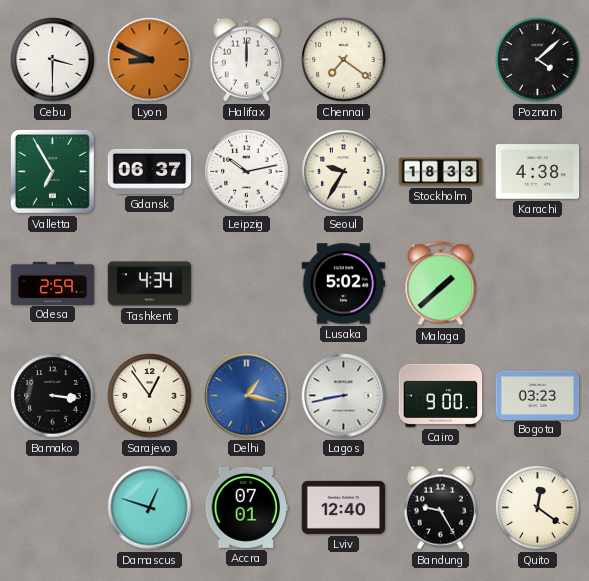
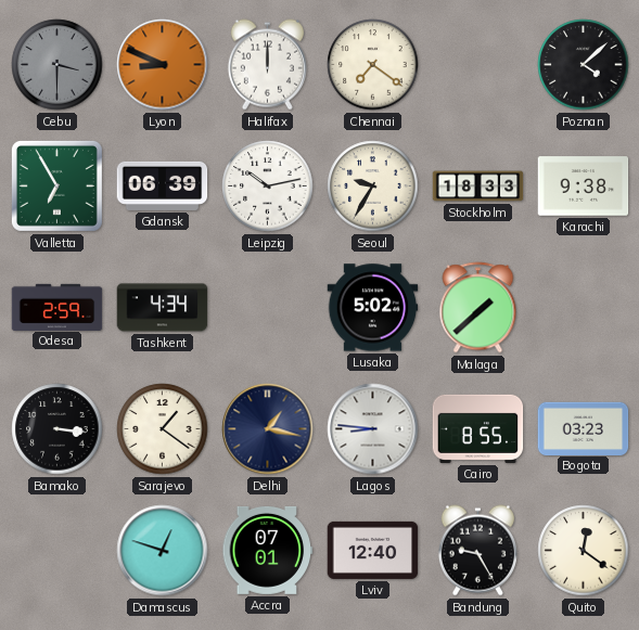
Cebu dial: white -> grey (57, 65)
Gdansk: 06:37 -> 06:39 (163, 185)
Karachi: 4:38 -> 9:38 (584, 187)
Sarajevo: 12:54 -> 1:21 (163, 429)
Delhi dial: blue -> navy (268, 429)
Lagos: 8:43 -> 8:46 (373, 429)
Cairo: 9:00 -> 8:55 (478, 428)
